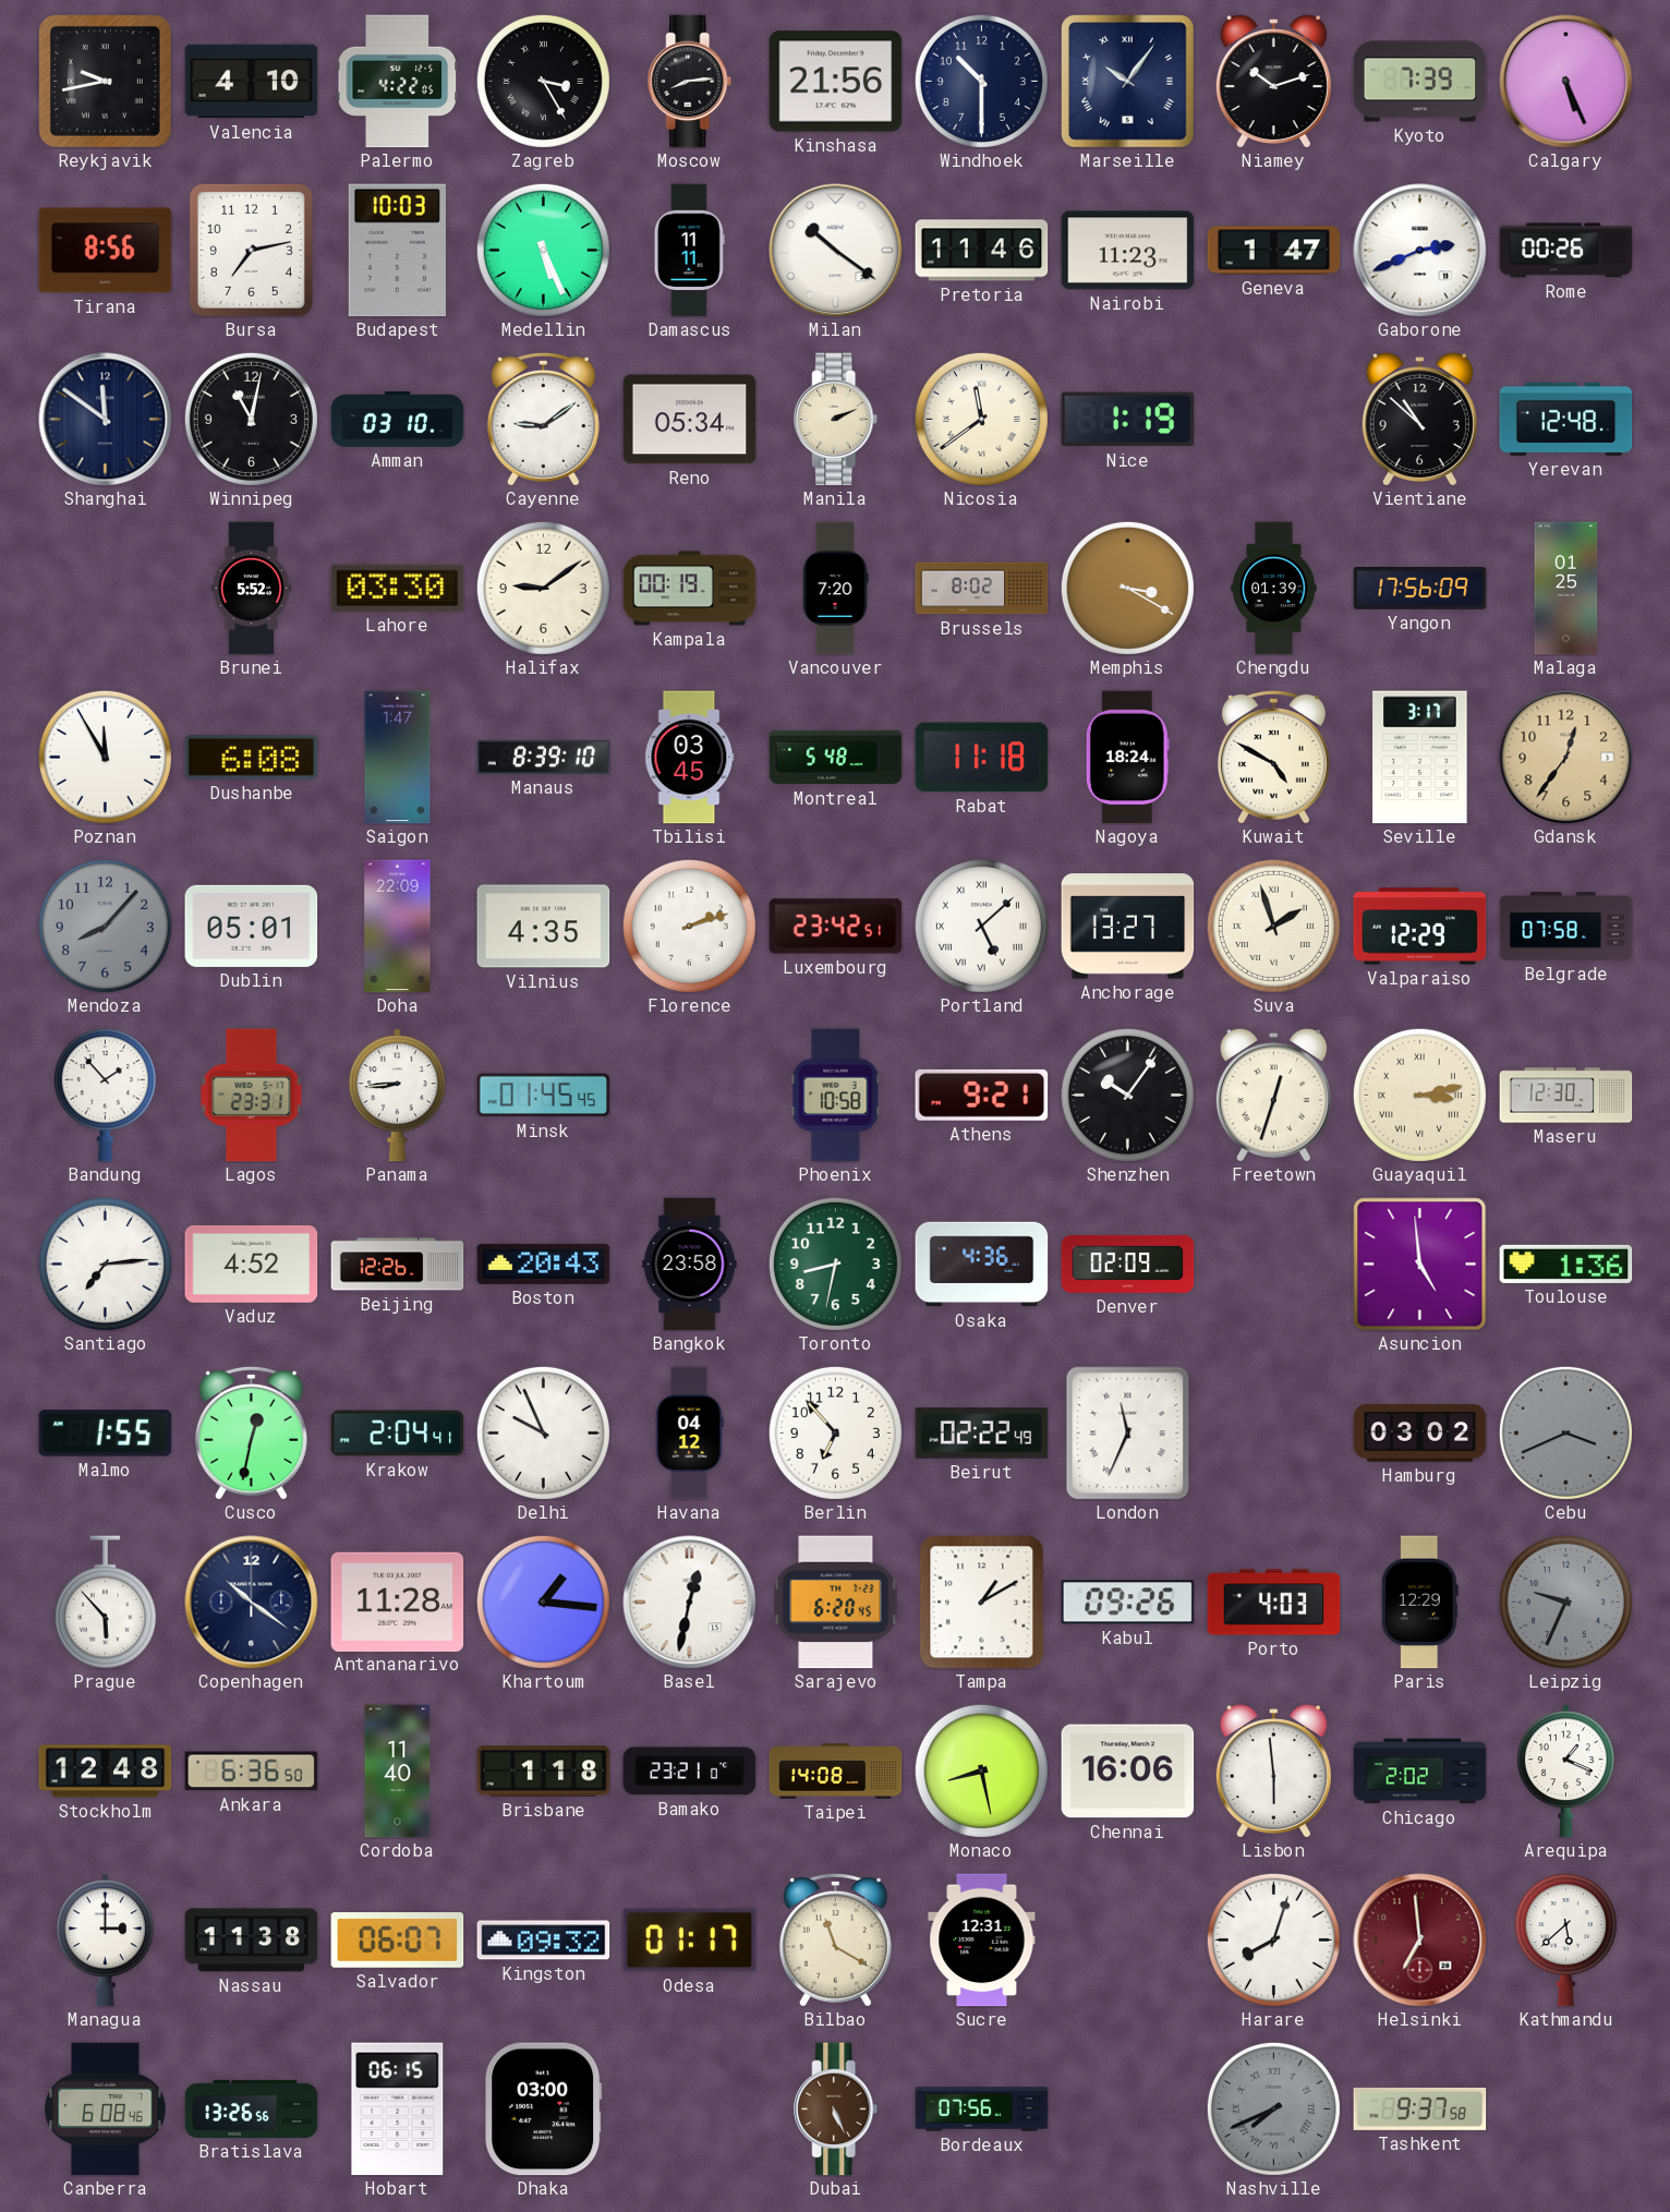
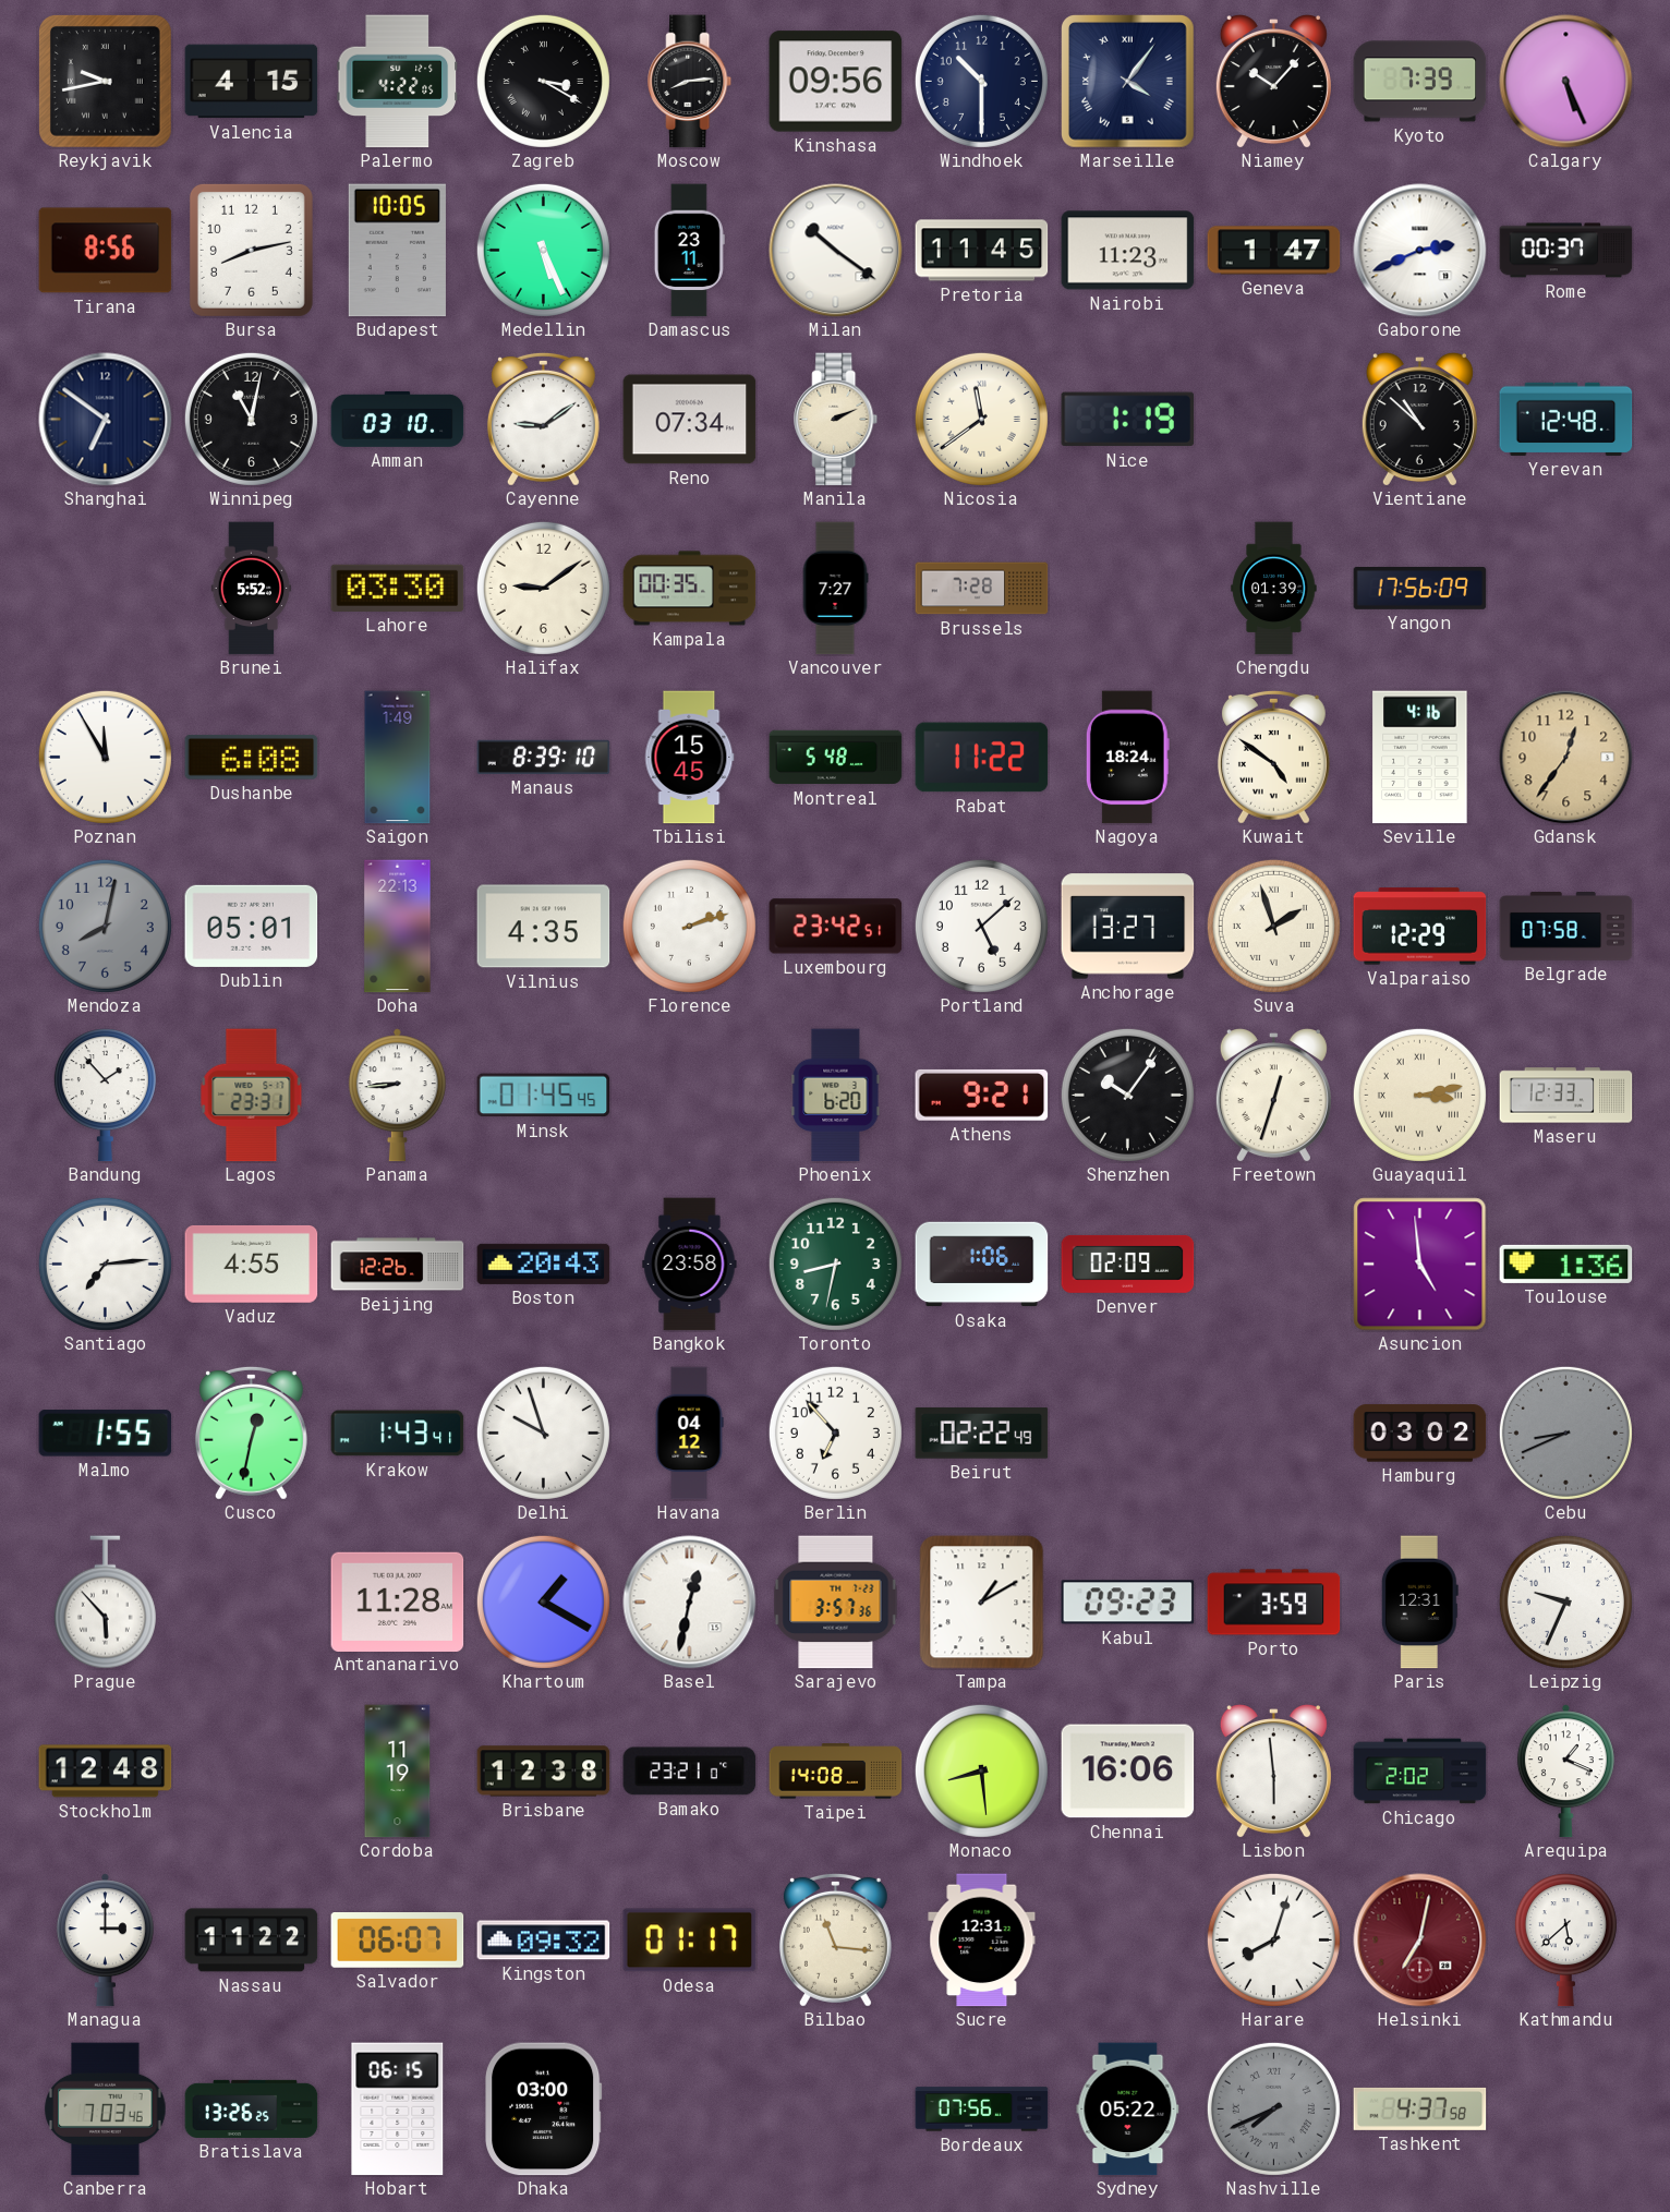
Valencia: 4:10 -> 4:15 (252, 82)
Zagreb: 3:25 -> 3:20 (543, 81)
Kinshasa: 21:56 -> 09:56 (836, 82)
Marseille: 10:06 -> 4:06 (1128, 82)
Niamey: 10:12 -> 10:07 (1273, 82)
Bursa: 7:13 -> 8:13 (251, 250)
Budapest: 10:03 -> 10:05 (397, 251)
Damascus: 11:11 -> 23:11 (689, 251)
Pretoria: 11:46 -> 11:45 (982, 251)
Rome: 00:26 -> 00:37 (1566, 251)
Shanghai: 11:51 -> 6:51 (106, 420)
Reno: 05:34 -> 07:34 (690, 420)
Kampala: 00:19 -> 00:35 (690, 589)
Vancouver: 7:20 -> 7:27 (835, 589)
Brussels: 8:02 -> 7:28 (982, 589)
Memphis: 3:20 -> none (1127, 588)
Malaga: 01:25 -> none (1566, 589)
Saigon: 1:47 -> 1:49 (398, 758)
Tbilisi: 03:45 -> 15:45 (689, 758)
Rabat: 11:18 -> 11:22 (982, 758)
Kuwait: 4:50 -> 4:51 (1273, 757)
Seville: 3:17 -> 4:16 (1420, 758)
Mendoza: 8:07 -> 8:02 (105, 926)
Doha: 22:09 -> 22:13 (398, 927)
Portland numerals: Roman -> Arabic (981, 926)
Phoenix: 10:58 -> 6:20 (836, 1096)
Maseru: 12:30 -> 12:33 (1566, 1096)
Vaduz: 4:52 -> 4:55 (252, 1264)
Osaka: 4:36 -> 1:06 (982, 1265)
Krakow: 2:04 -> 1:43 (398, 1434)
Delhi: 9:56 -> 9:57 (543, 1433)
London: 11:34 -> none (1128, 1434)
Cebu: 3:41 -> 8:41 (1565, 1433)
Copenhagen: 10:21 -> none (252, 1603)
Khartoum: 1:16 -> 1:20 (543, 1601)
Sarajevo: 6:20 -> 3:57 (836, 1603)
Kabul: 09:26 -> 09:23 (1128, 1603)
Porto: 4:03 -> 3:59 (1274, 1603)
Paris: 12:29 -> 12:31 (1419, 1603)
Leipzig dial: grey -> white (1565, 1601)
Ankara: 6:36 -> none (252, 1772)
Cordoba: 11:40 -> 11:19 (398, 1772)
Brisbane: 1:18 -> 12:38 (544, 1772)
Monaco: 8:28 -> 8:29 (981, 1770)
Nassau: 11:38 -> 11:22 (252, 1941)
Bilbao: 11:20 -> 11:16 (835, 1939)
Helsinki: 6:59 -> 7:02 (1420, 1941)
Canberra: 6:08 -> 7:03 (106, 2110)
Bratislava: 13:26:56 -> 13:26:25 (252, 2108)
Dubai: 5:26 -> none (836, 2110)
Sydney: none -> 05:22 (1128, 2110)
Tashkent: 9:37 -> 4:37 (1420, 2108)
